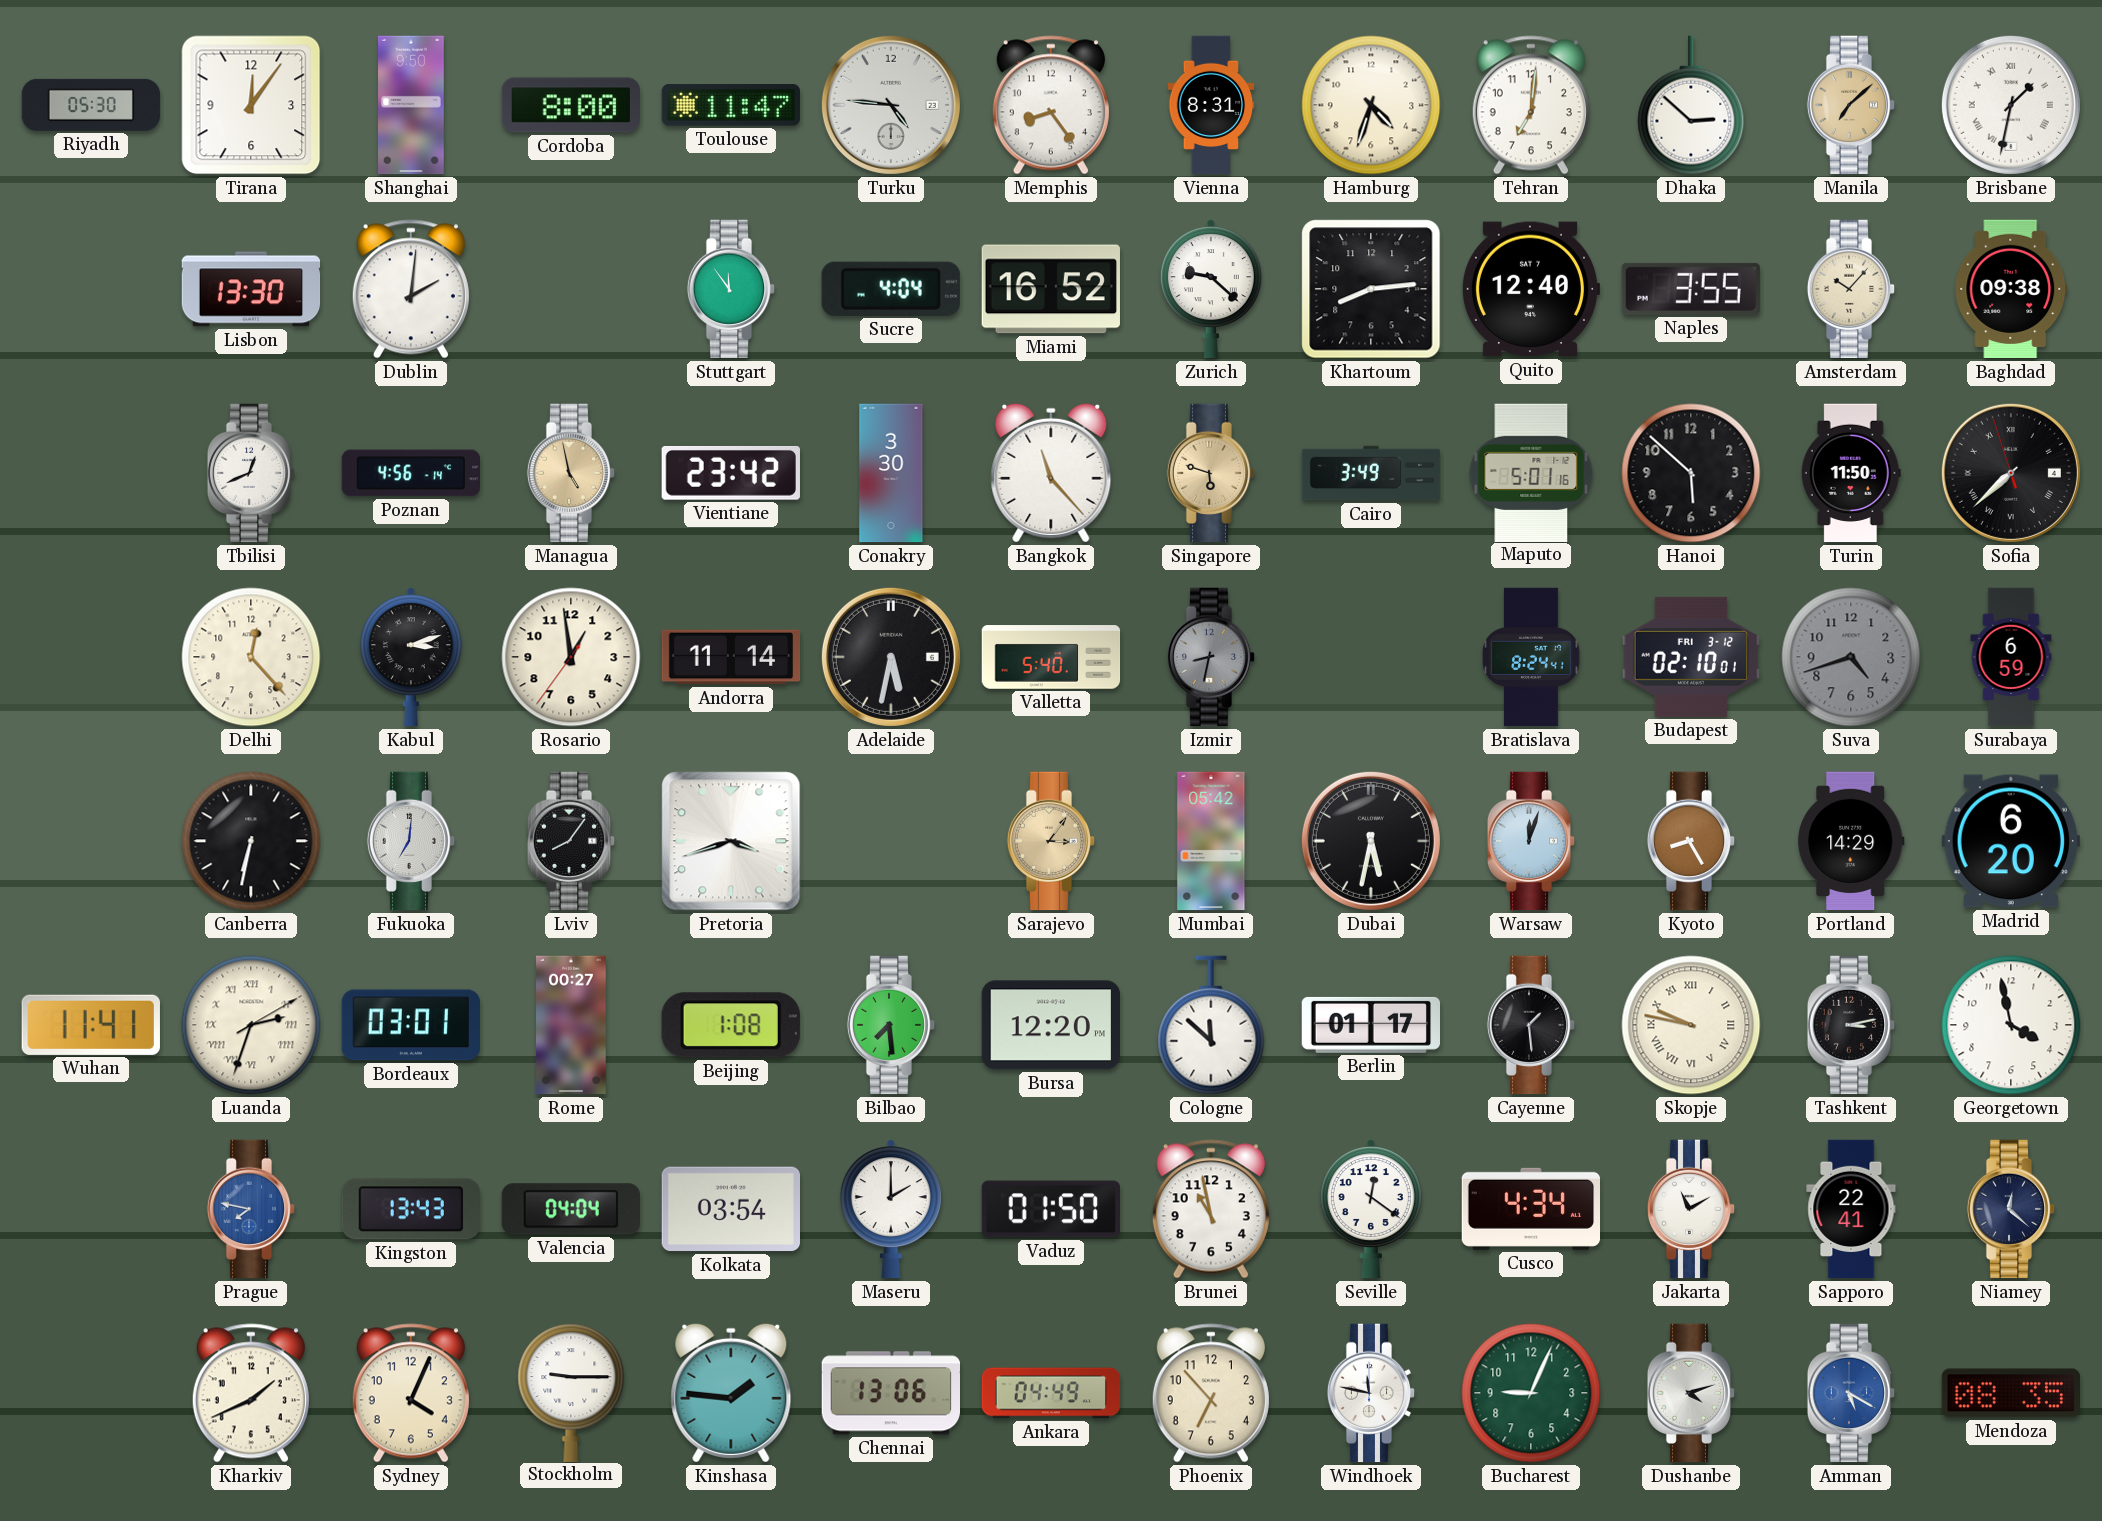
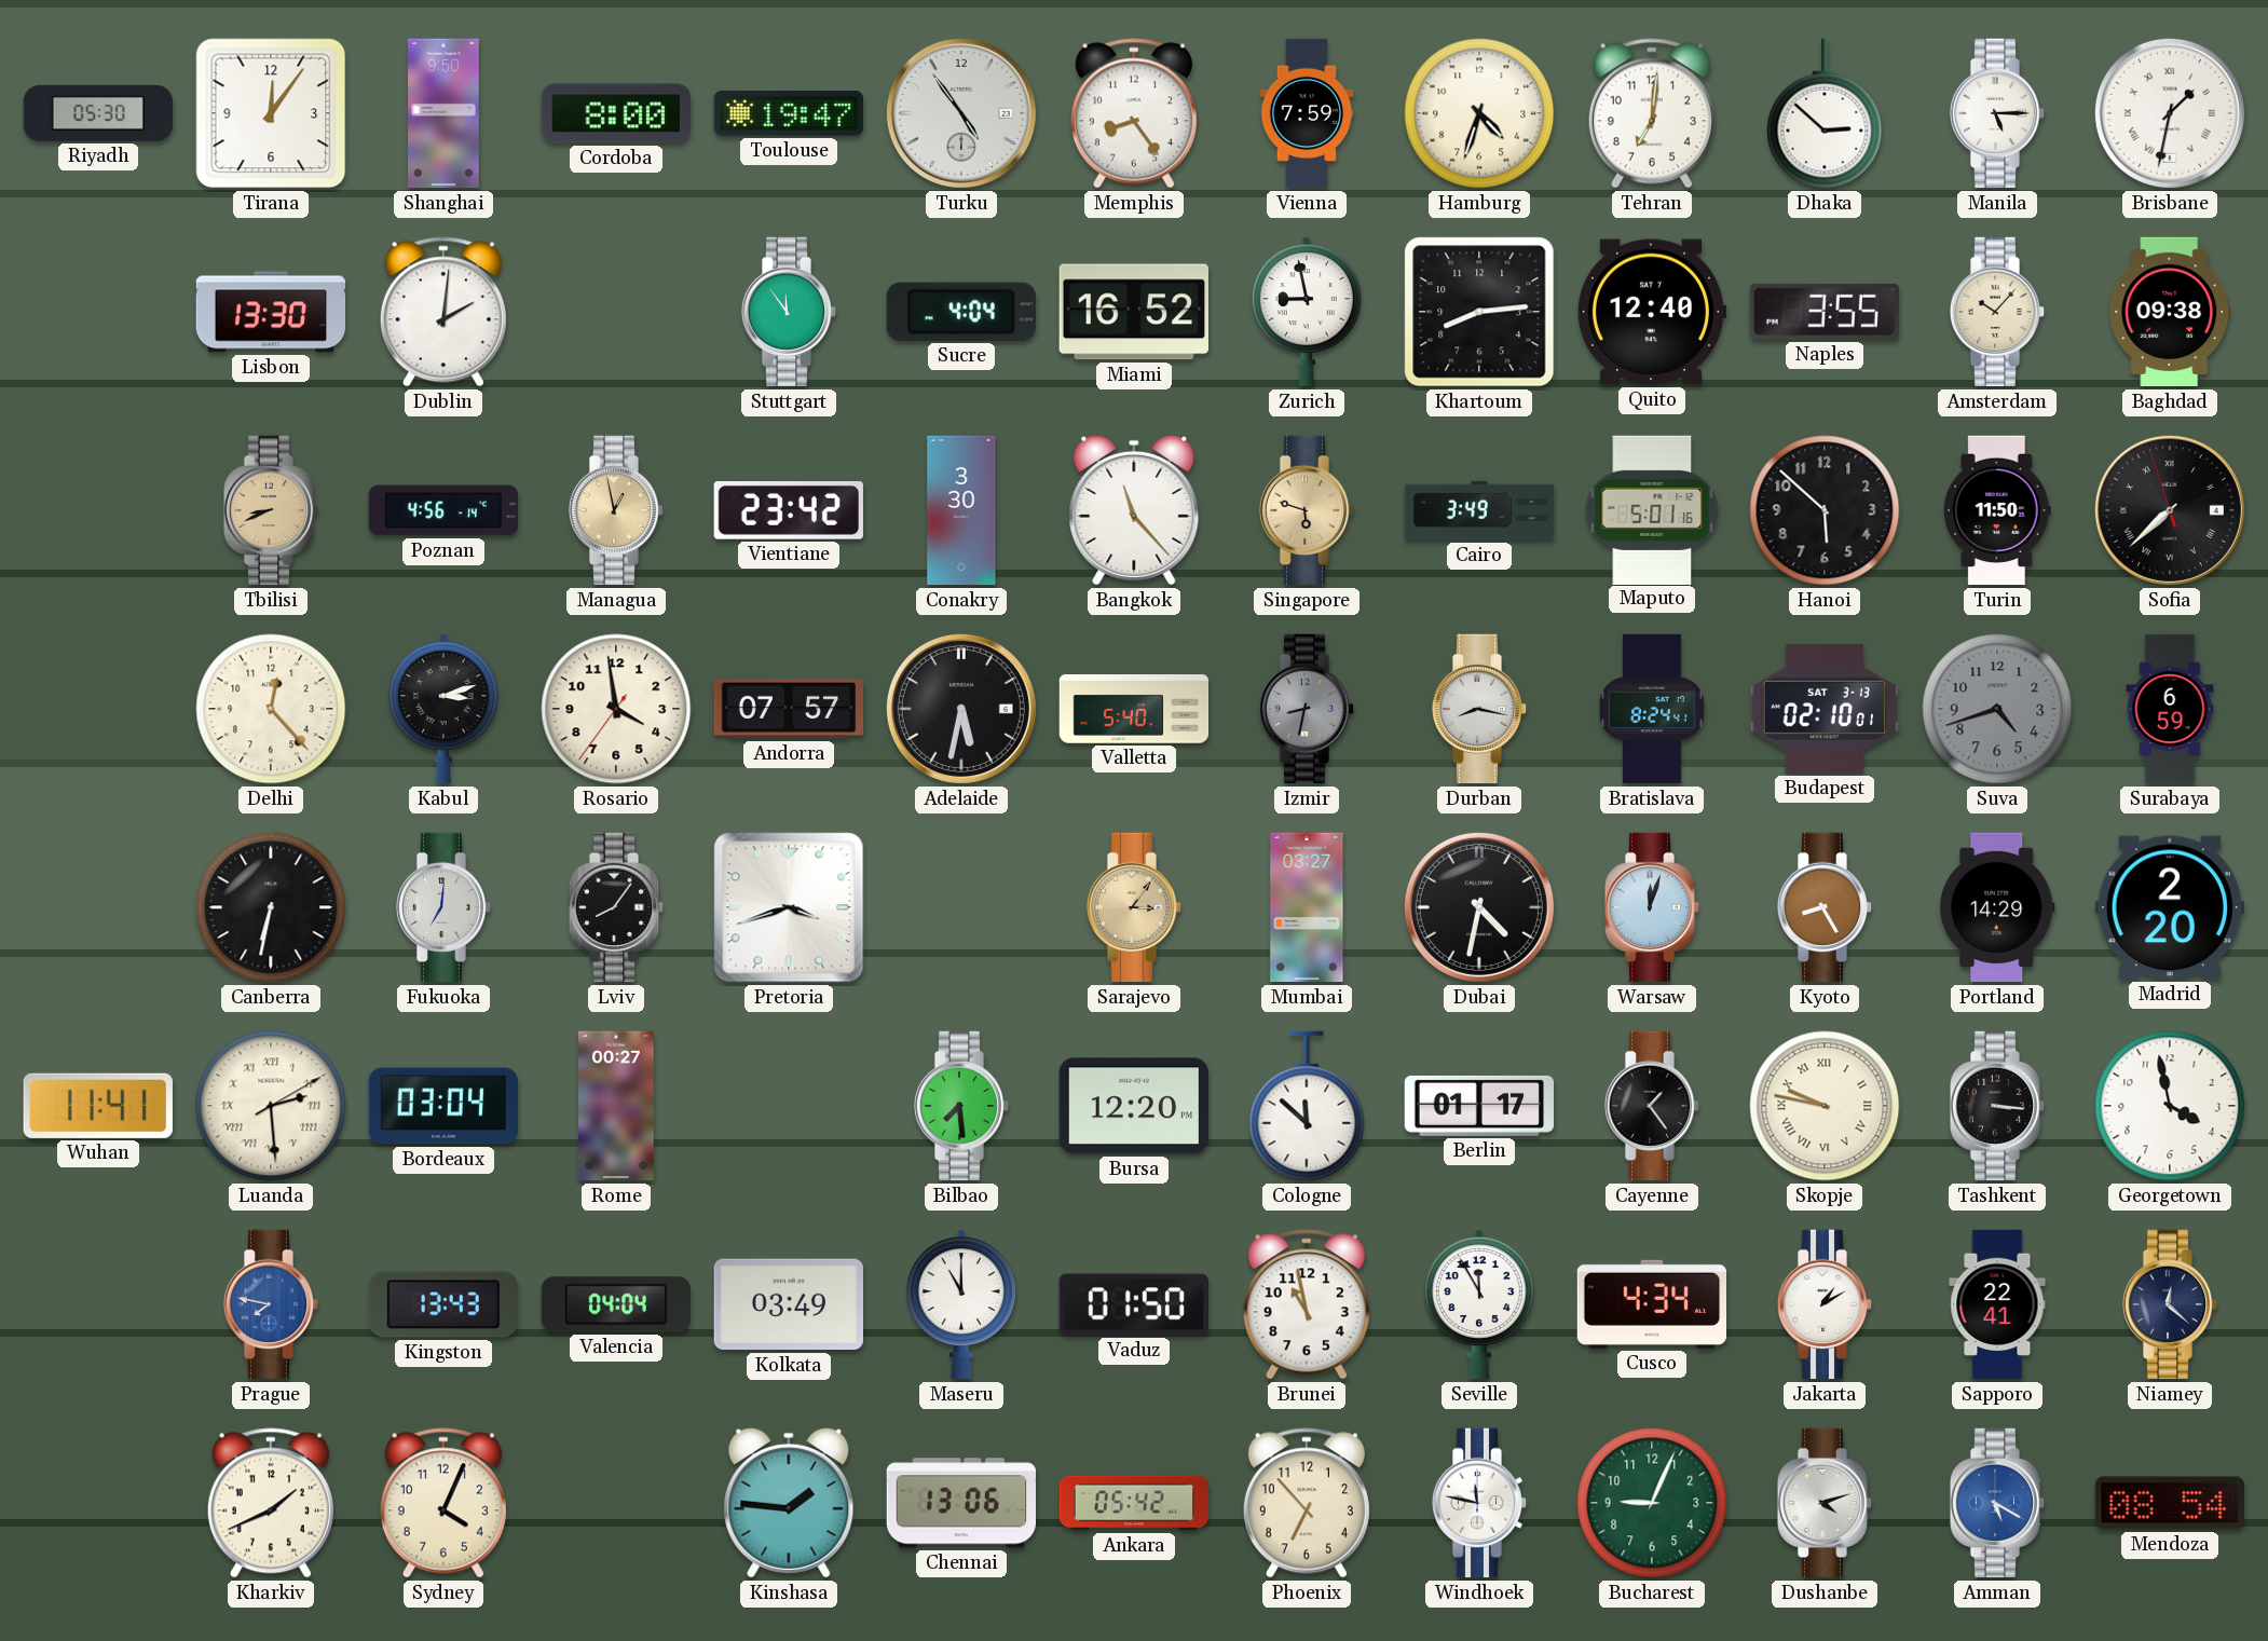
Toulouse: 11:47 -> 19:47 (789, 113)
Turku: 4:46 -> 4:54 (961, 113)
Vienna: 8:31 -> 7:59 (1307, 113)
Manila: 7:08 -> 5:15 (1997, 113)
Manila dial: champagne -> white (1997, 113)
Zurich: 9:22 -> 8:58 (1307, 312)
Tbilisi: 12:41 -> 8:41 (271, 510)
Tbilisi dial: white -> champagne (271, 510)
Managua: 4:58 -> 12:58 (616, 510)
Rosario: 12:58 -> 3:58 (616, 709)
Andorra: 11:14 -> 07:57 (789, 709)
Durban: none -> 8:17 (1479, 709)
Budapest date: FRI 3-12 -> SAT 3-13 (1823, 709)
Mumbai: 05:42 -> 03:27 (1307, 907)
Dubai: 5:32 -> 4:32 (1479, 907)
Madrid: 6:20 -> 2:20 (2170, 907)
Luanda: 2:33 -> 2:29 (271, 1106)
Bordeaux: 03:01 -> 03:04 (442, 1106)
Beijing: 1:08 -> none (731, 1025)
Cayenne: 1:29 -> 1:24 (1652, 1106)
Tashkent: 3:13 -> 3:16 (1997, 1106)
Kolkata: 03:54 -> 03:49 (788, 1304)
Maseru: 2:00 -> 11:00 (961, 1304)
Seville: 12:21 -> 11:55 (1479, 1304)
Jakarta: 11:10 -> 1:10 (1825, 1304)
Stockholm: 9:15 -> none (571, 1392)
Ankara: 04:49 -> 05:42 (1134, 1503)
Mendoza: 08:35 -> 08:54 (2169, 1503)
